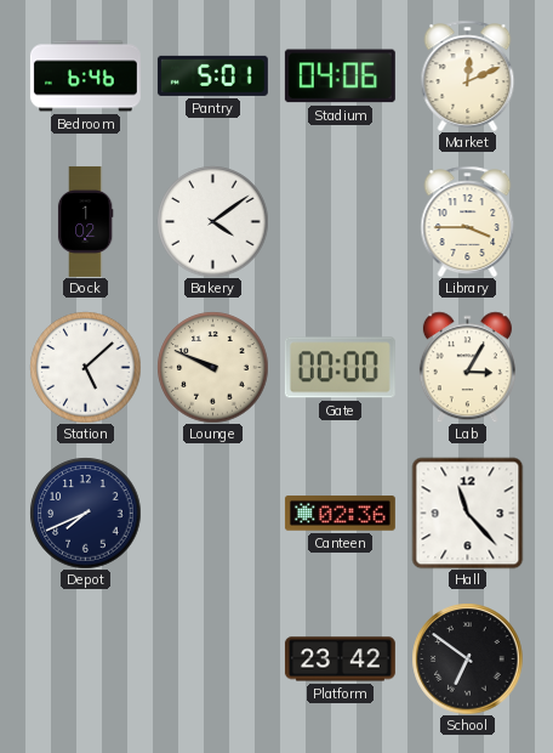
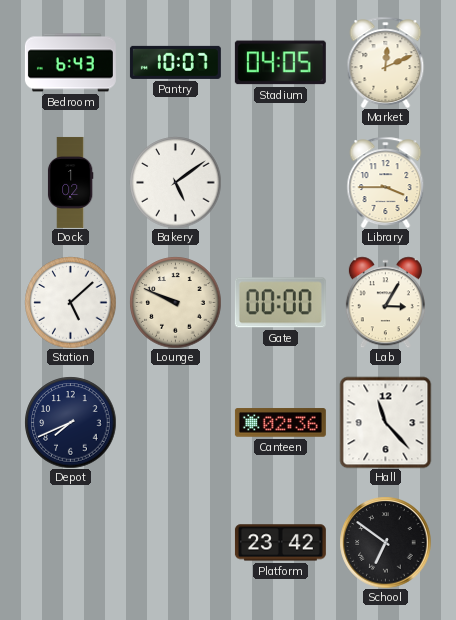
Bedroom: 6:46 -> 6:43 (70, 63)
Pantry: 5:01 -> 10:07 (175, 62)
Stadium: 04:06 -> 04:05 (280, 63)
Bakery: 4:09 -> 5:09 (175, 182)
